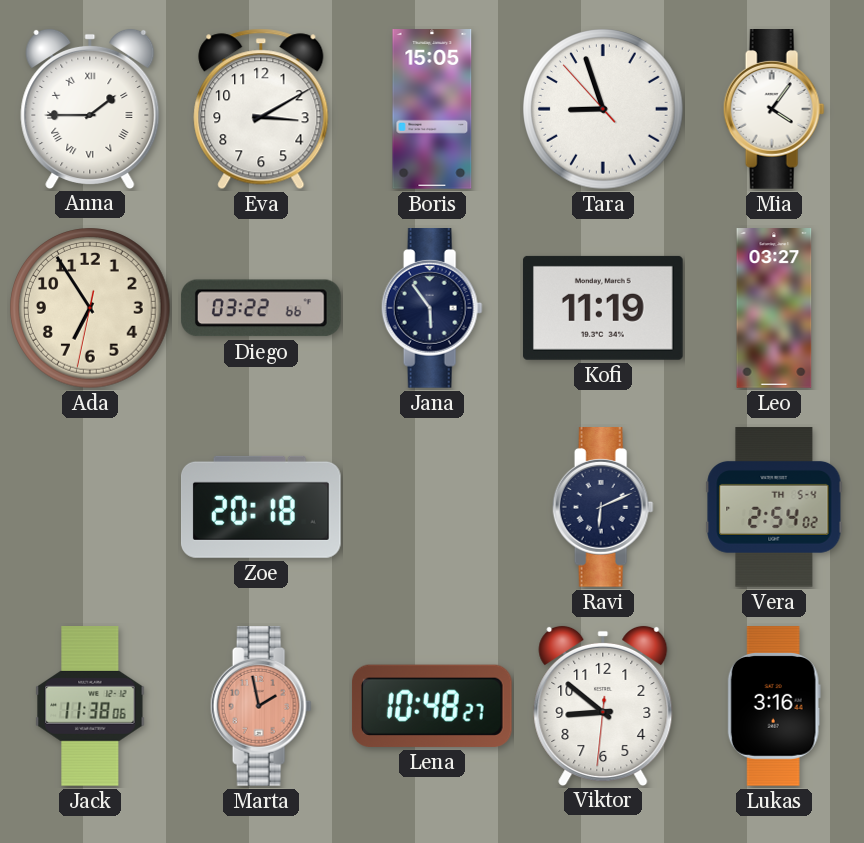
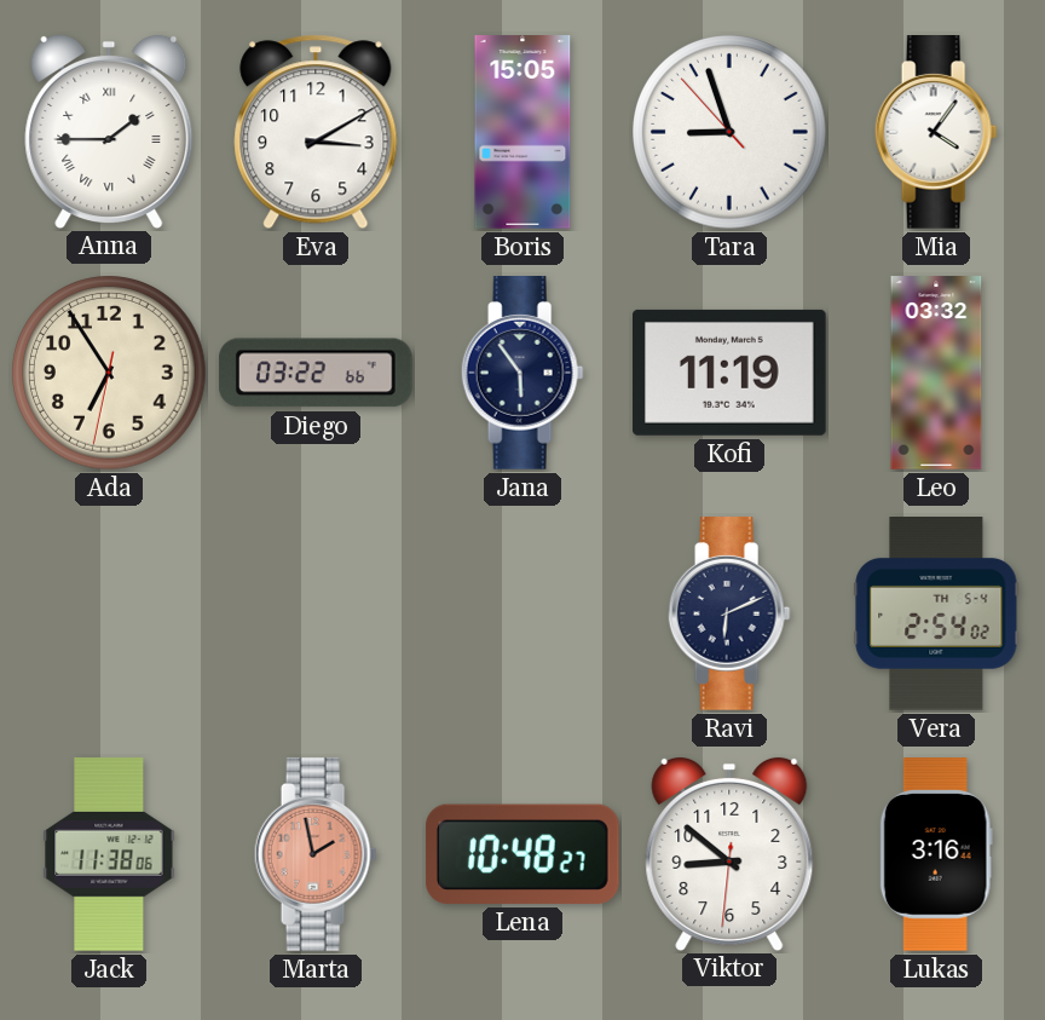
Leo: 03:27 -> 03:32 (936, 373)
Zoe: 20:18 -> none (261, 507)
